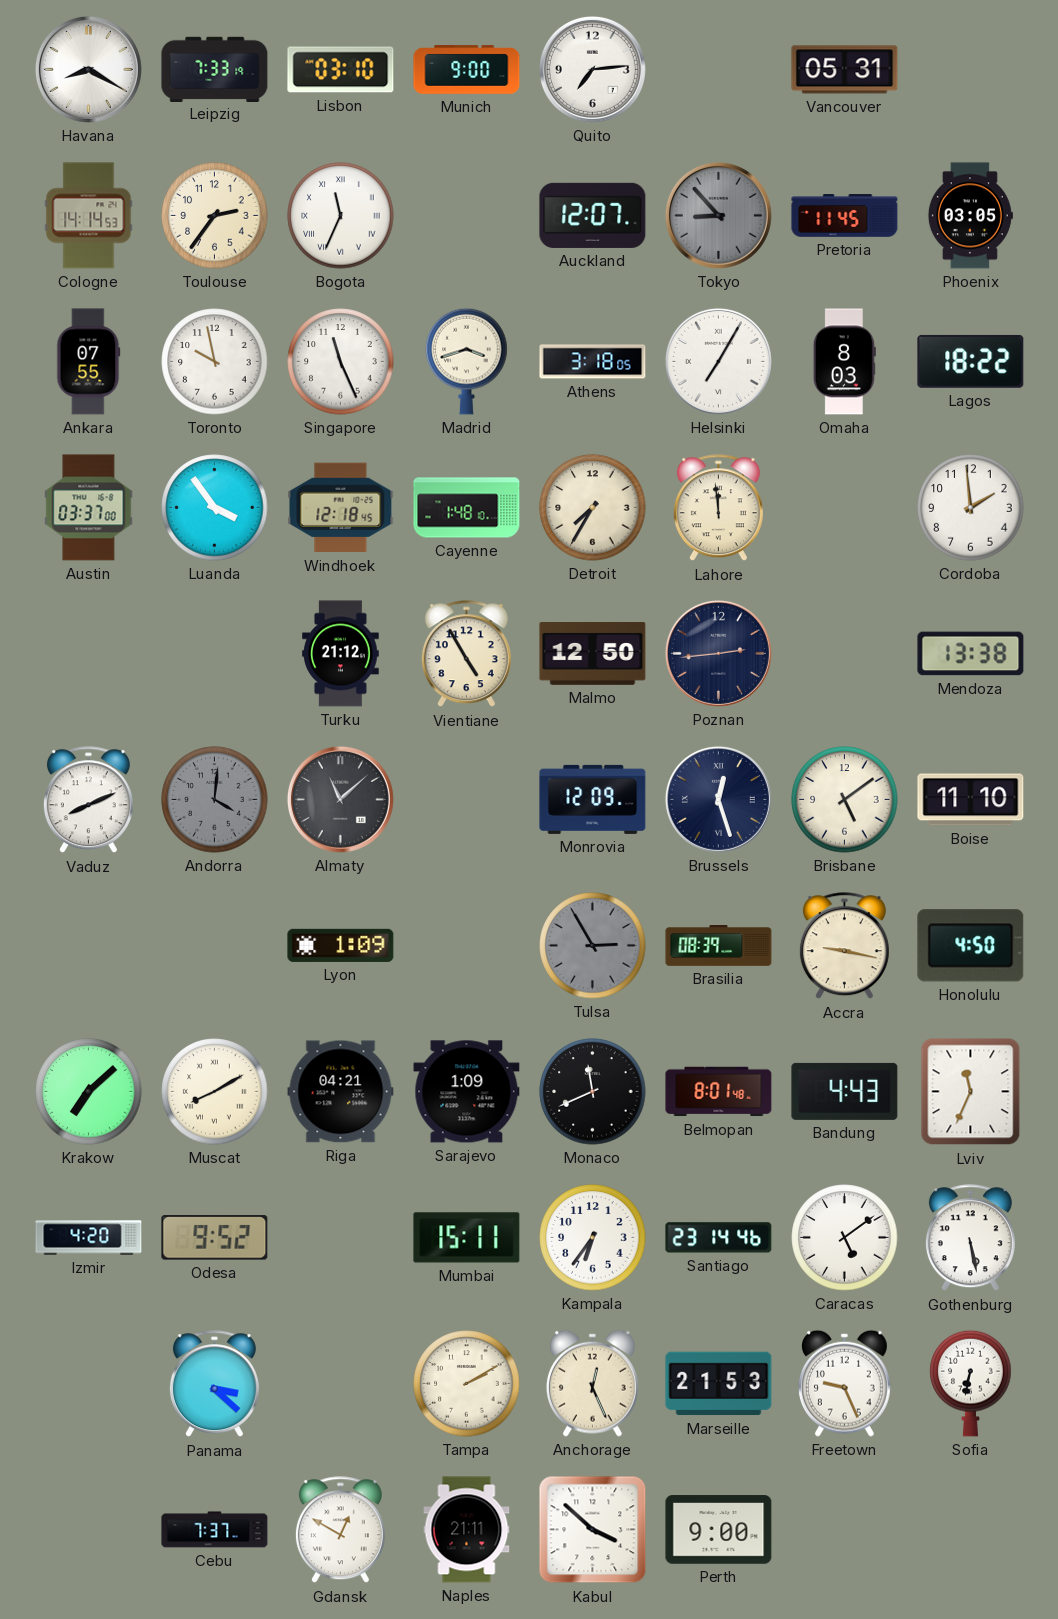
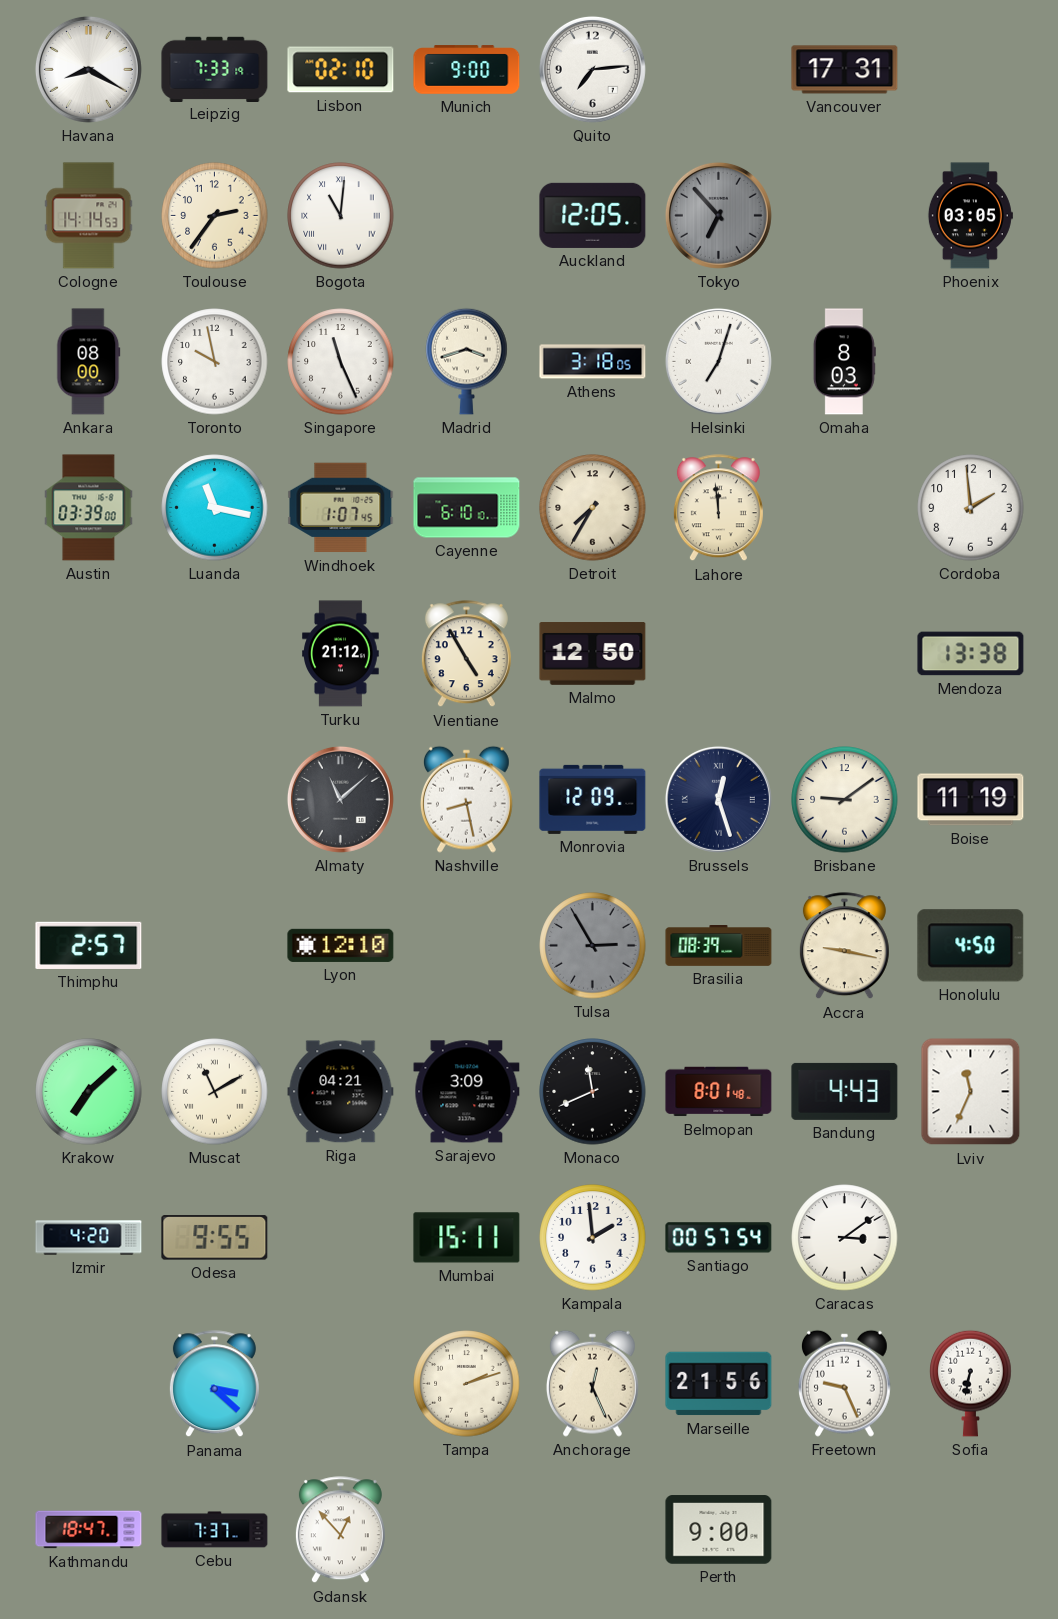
Lisbon: 03:10 -> 02:10 (341, 70)
Vancouver: 05:31 -> 17:31 (845, 70)
Bogota: 11:34 -> 11:01 (341, 216)
Auckland: 12:07 -> 12:05 (593, 215)
Tokyo: 8:53 -> 6:53 (718, 215)
Pretoria: 11:45 -> none (845, 216)
Ankara: 07:55 -> 08:00 (89, 362)
Helsinki: 7:05 -> 7:03 (718, 361)
Lagos: 18:22 -> none (971, 361)
Austin: 03:37 -> 03:39 (89, 508)
Luanda: 3:54 -> 11:17 (215, 508)
Windhoek: 12:18 -> 1:07 (341, 508)
Cayenne: 1:48 -> 6:10 (467, 508)
Poznan: 2:44 -> none (718, 653)
Vaduz: 8:11 -> none (88, 800)
Andorra: 4:01 -> none (215, 800)
Nashville: none -> 8:28 (466, 799)
Brisbane: 5:09 -> 9:09 (845, 800)
Boise: 11:10 -> 11:19 (971, 800)
Thimphu: none -> 2:57 (89, 945)
Lyon: 1:09 -> 12:10 (341, 945)
Muscat: 8:10 -> 11:10 (215, 1092)
Sarajevo: 1:09 -> 3:09 (467, 1092)
Odesa: 9:52 -> 9:55 (215, 1238)
Kampala: 6:36 -> 1:59 (593, 1238)
Santiago: 23:14 -> 00:57 (719, 1238)
Caracas: 5:09 -> 3:09 (845, 1238)
Gothenburg: 5:28 -> none (970, 1238)
Tampa: 2:10 -> 2:12 (467, 1384)
Marseille: 21:53 -> 21:56 (719, 1384)
Kathmandu: none -> 18:47 (89, 1530)
Gdansk: 12:50 -> 12:53 (340, 1530)
Naples: 21:11 -> none (467, 1530)
Kabul: 3:52 -> none (593, 1530)
